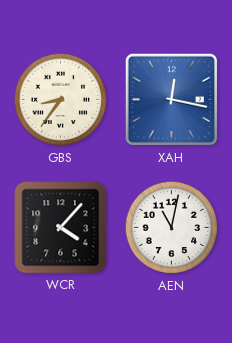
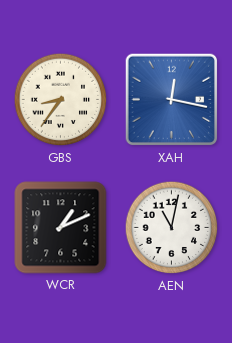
WCR: 4:07 -> 1:11 (61, 228)
